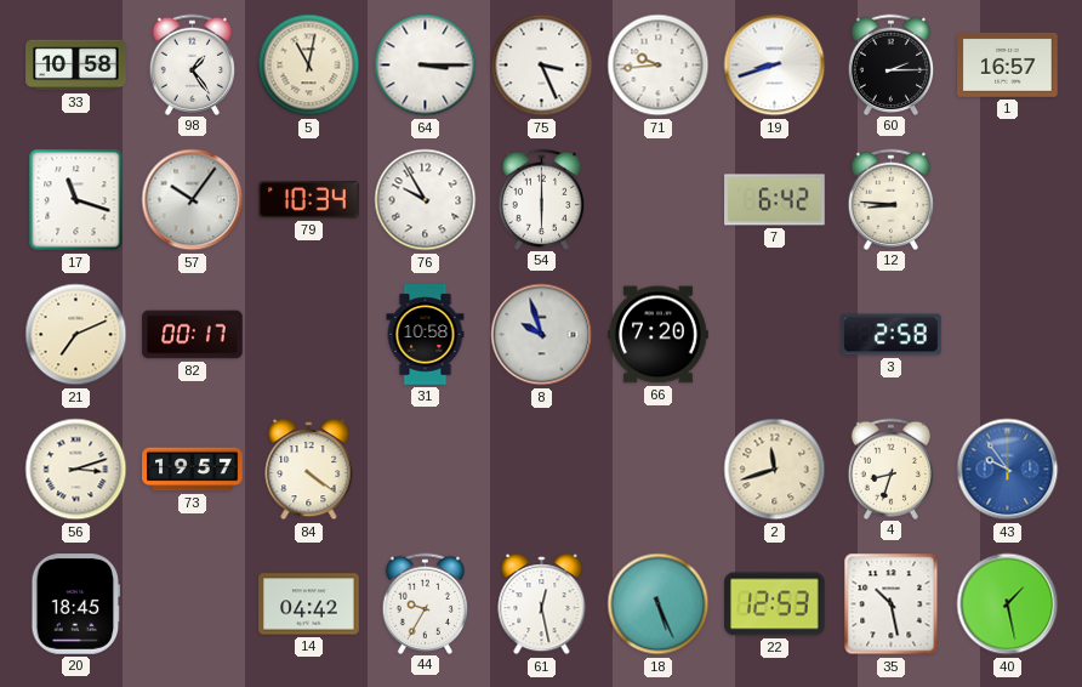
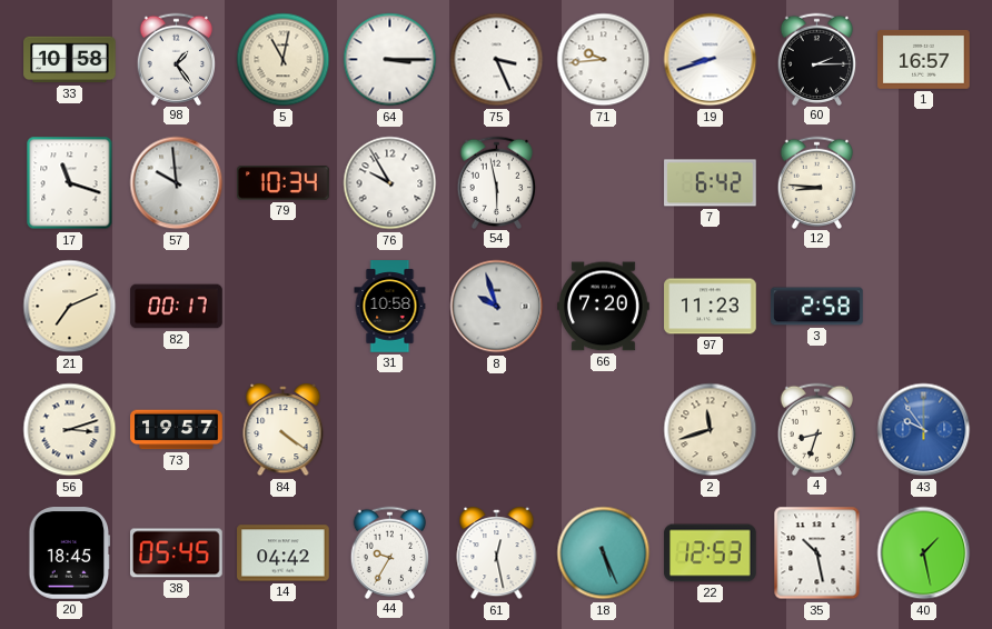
57: 10:06 -> 9:59 (177, 183)
54: 6:00 -> 5:58 (497, 182)
97: none -> 11:23 (711, 307)
38: none -> 05:45 (177, 553)
